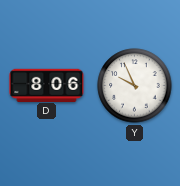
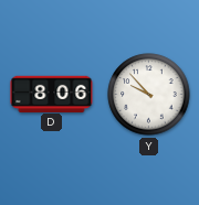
Y: 9:56 -> 9:53 (149, 95)
